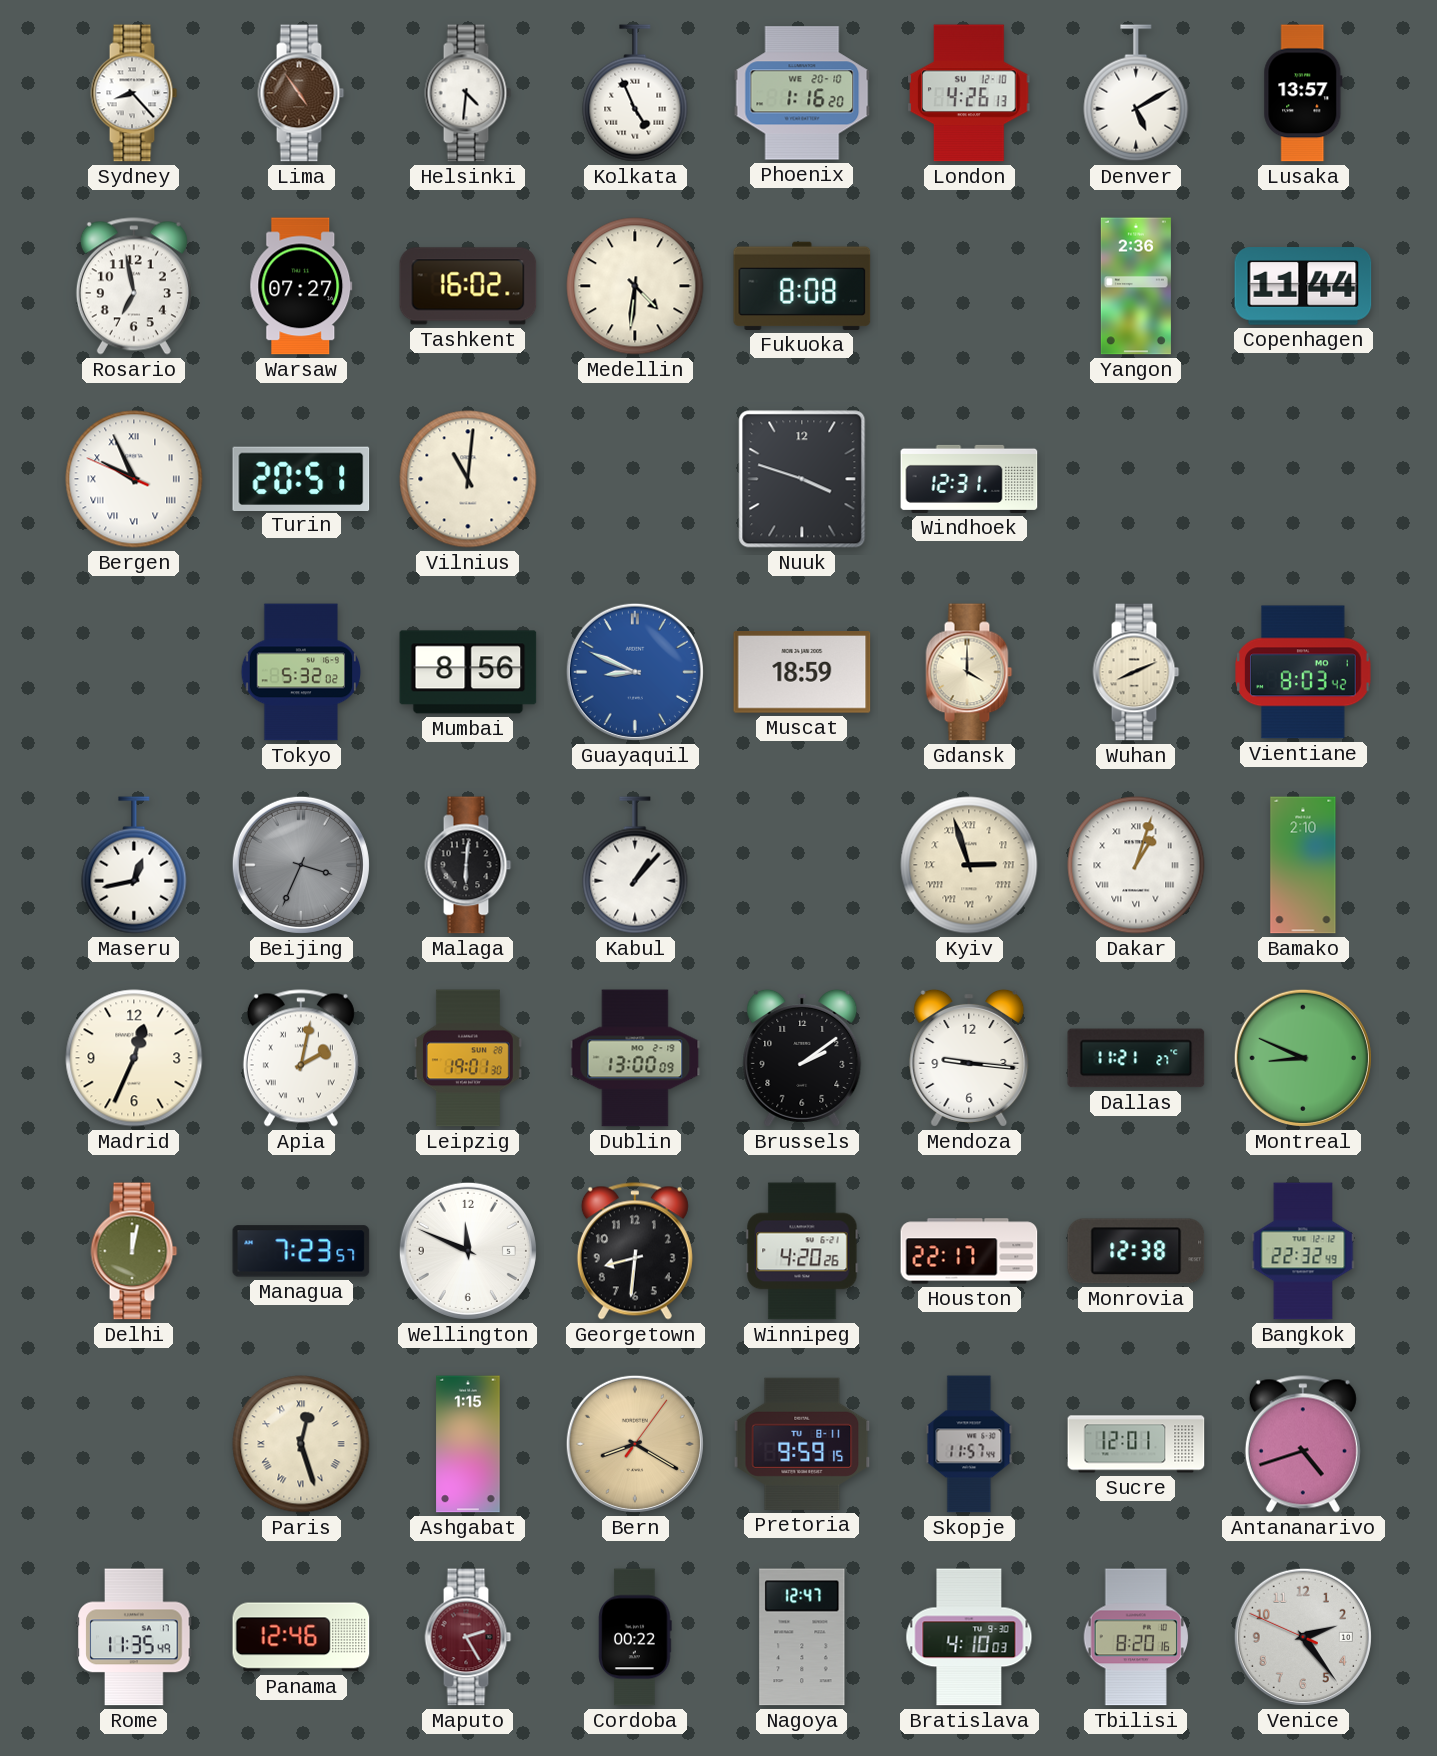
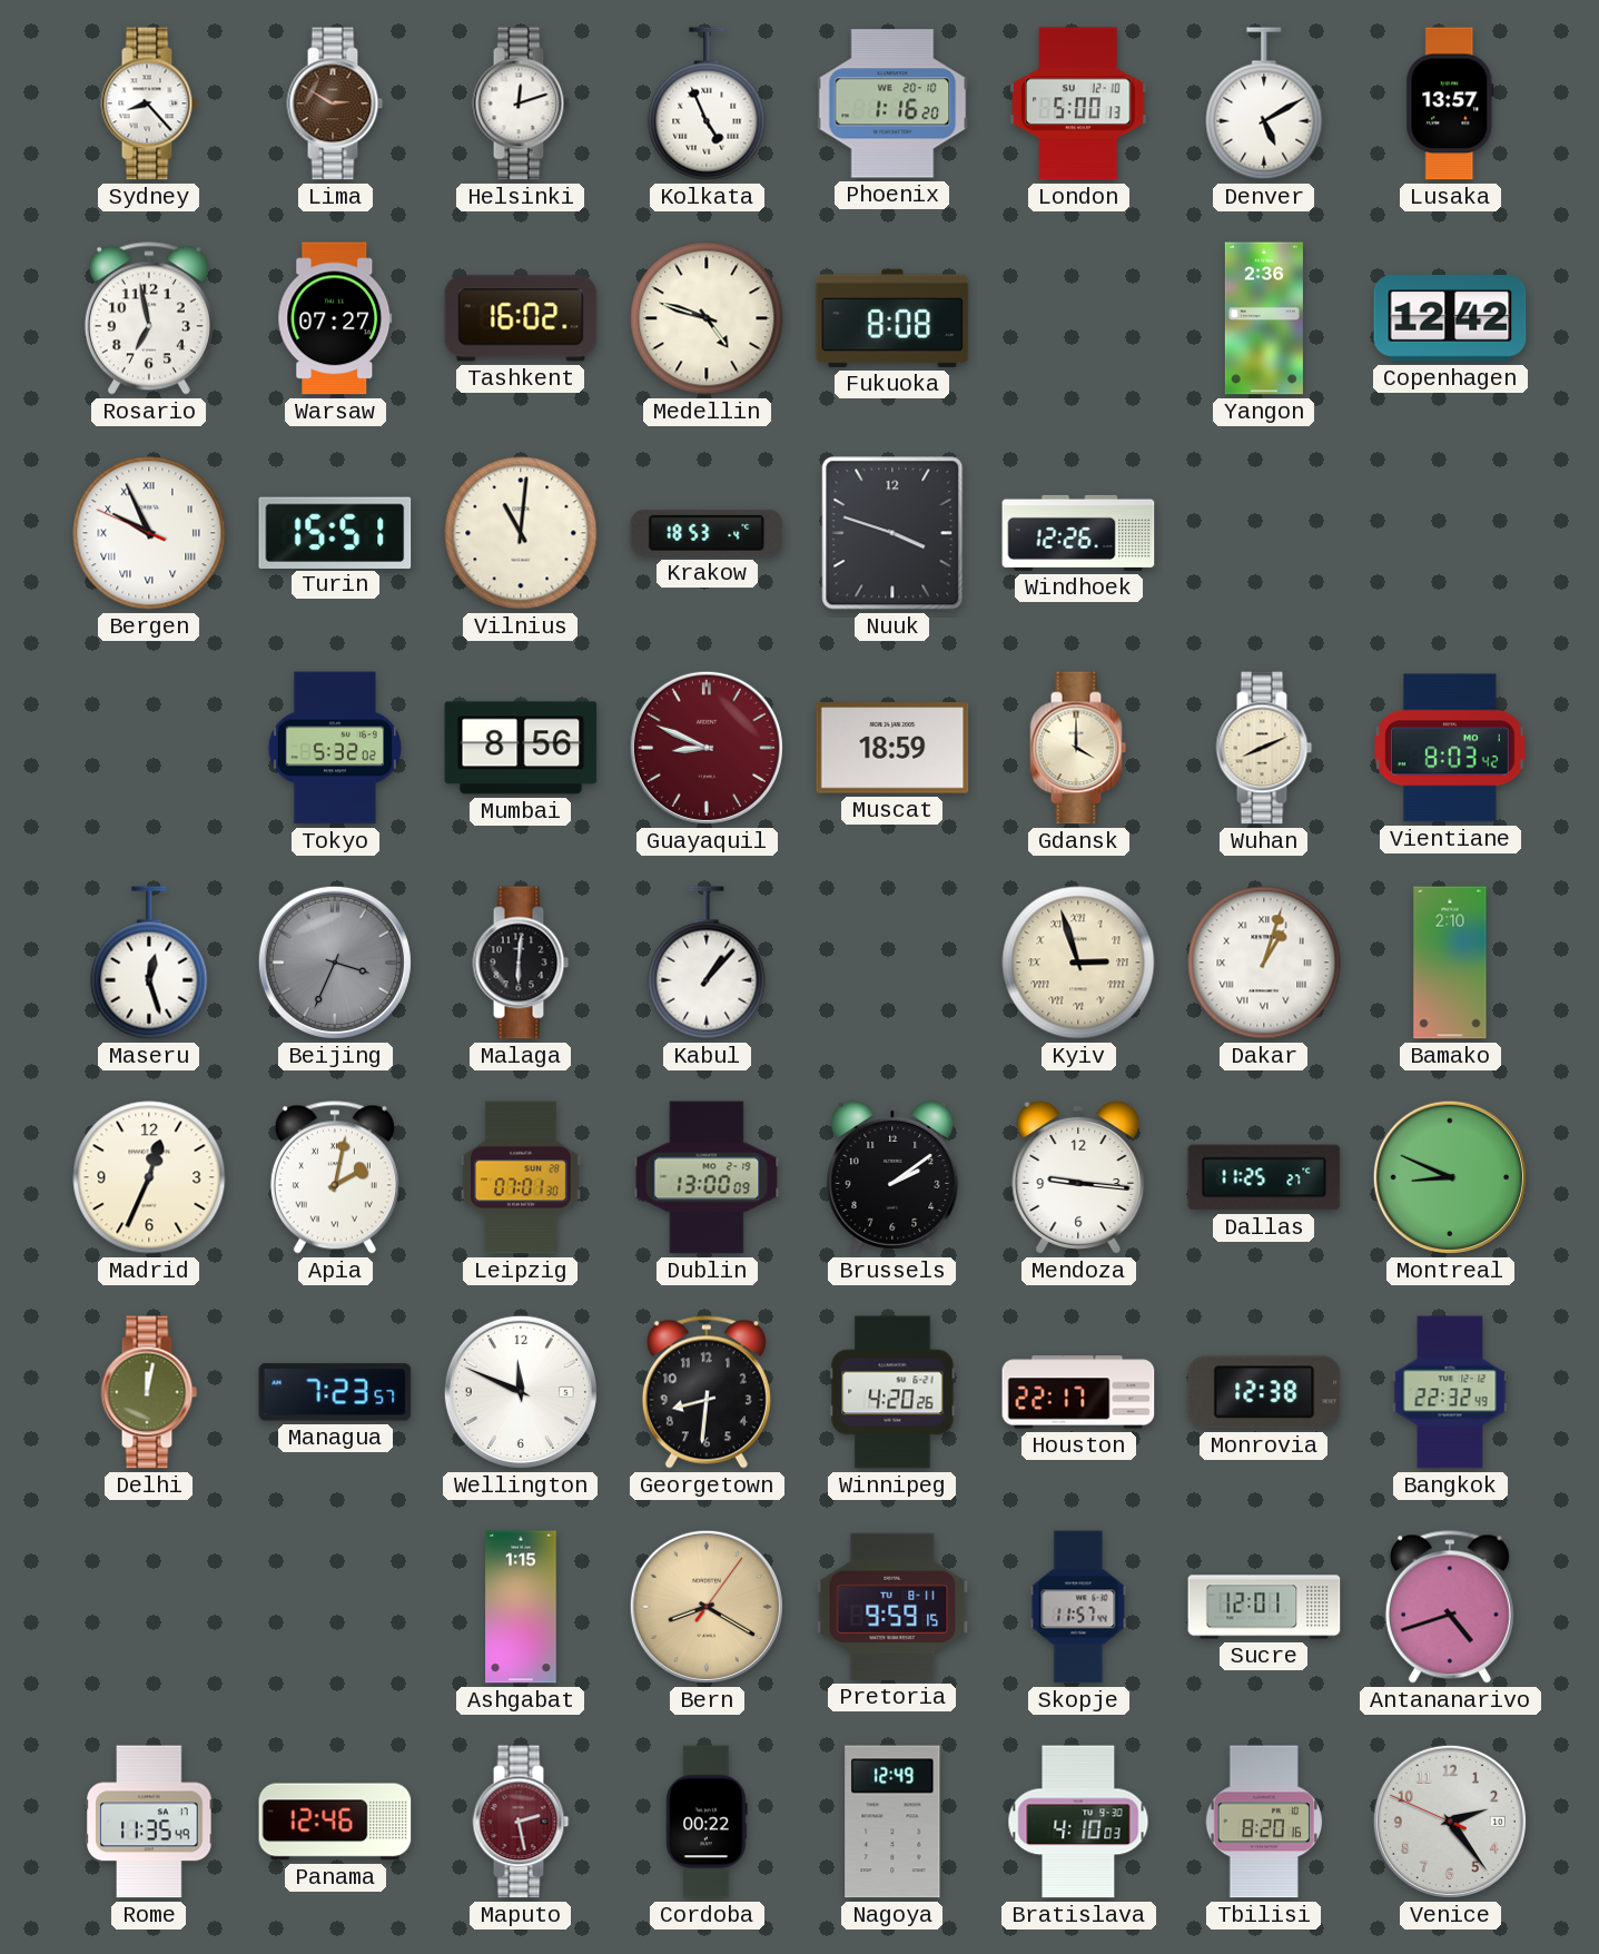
Lima: 4:54 -> 2:50 (335, 103)
Helsinki: 4:31 -> 12:12 (521, 103)
London: 4:26 -> 5:00 (1078, 103)
Medellin: 4:31 -> 4:48 (707, 318)
Copenhagen: 11:44 -> 12:42 (1450, 318)
Turin: 20:51 -> 15:51 (335, 532)
Krakow: none -> 18:53 (707, 533)
Windhoek: 12:31 -> 12:26 (1078, 533)
Guayaquil dial: blue -> burgundy (707, 748)
Maseru: 12:43 -> 12:27 (149, 963)
Leipzig: 19:01 -> 07:01 (521, 1177)
Dallas: 11:21 -> 11:25 (1264, 1177)
Paris: 12:27 -> none (301, 1444)
Maputo: 2:25 -> 2:28 (521, 1822)
Nagoya: 12:47 -> 12:49 (892, 1822)
